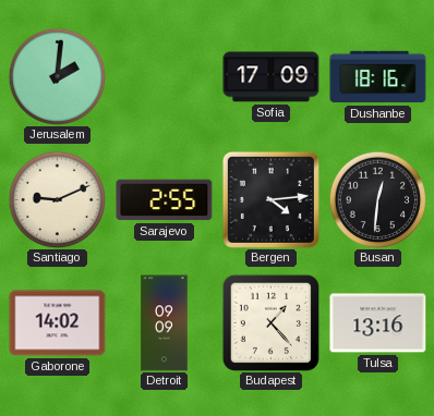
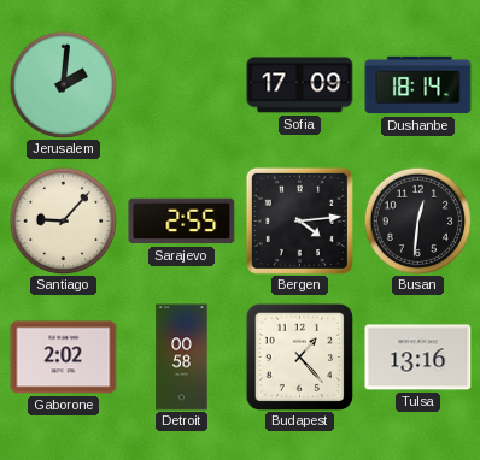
Dushanbe: 18:16 -> 18:14 (418, 85)
Santiago: 9:11 -> 9:07 (63, 220)
Gaborone: 14:02 -> 2:02 (64, 358)
Detroit: 09:09 -> 00:58 (182, 358)
